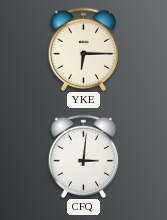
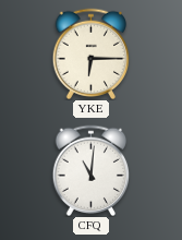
CFQ: 3:01 -> 11:01 (92, 170)
